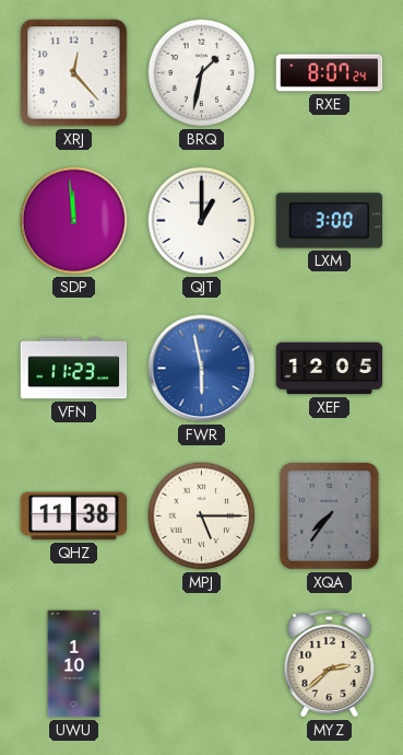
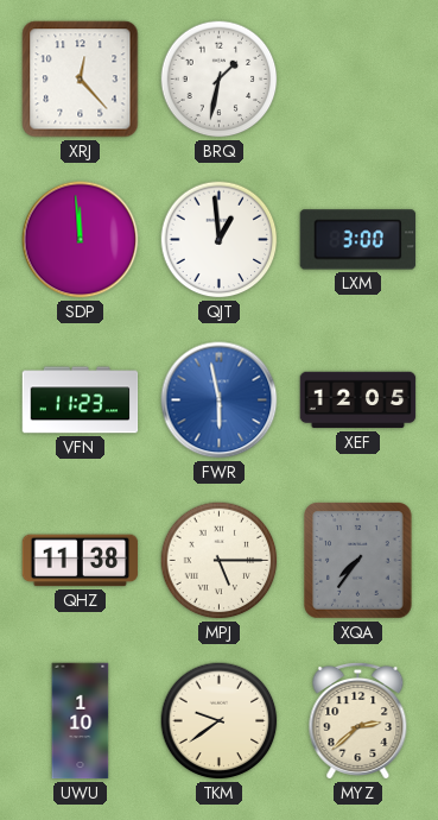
RXE: 8:07 -> none (330, 73)
QJT: 1:00 -> 12:59 (220, 240)
TKM: none -> 9:39 (220, 721)
